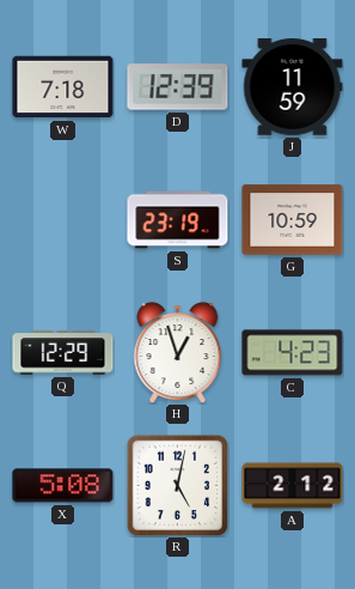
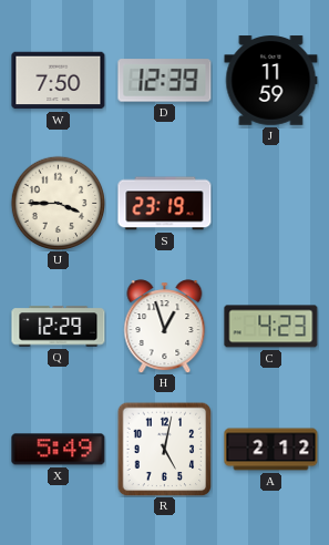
W: 7:18 -> 7:50 (59, 81)
U: none -> 3:45 (58, 203)
G: 10:59 -> none (293, 220)
X: 5:08 -> 5:49 (59, 450)
